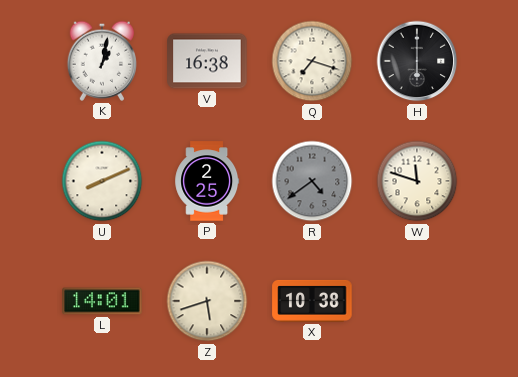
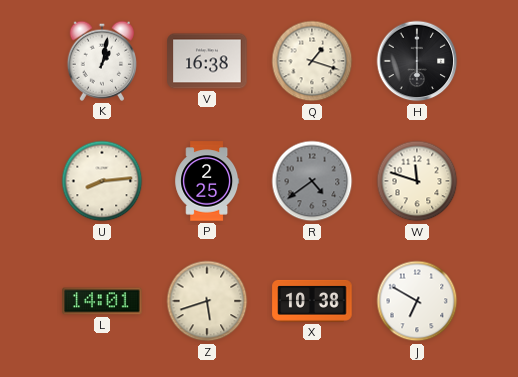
Q: 7:18 -> 1:18 (312, 61)
U: 8:11 -> 8:14 (102, 181)
J: none -> 6:50 (417, 301)
